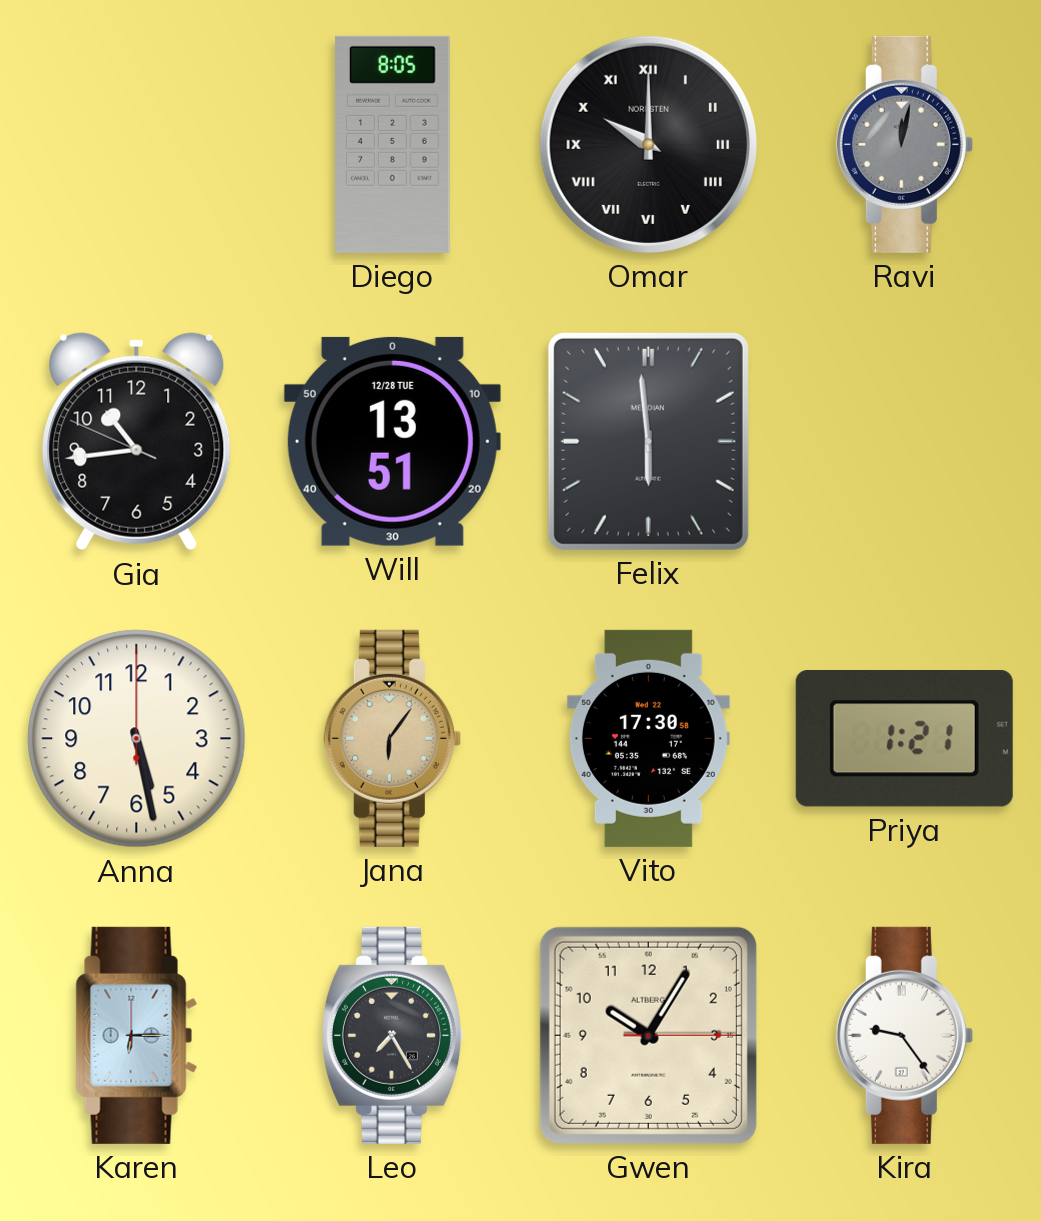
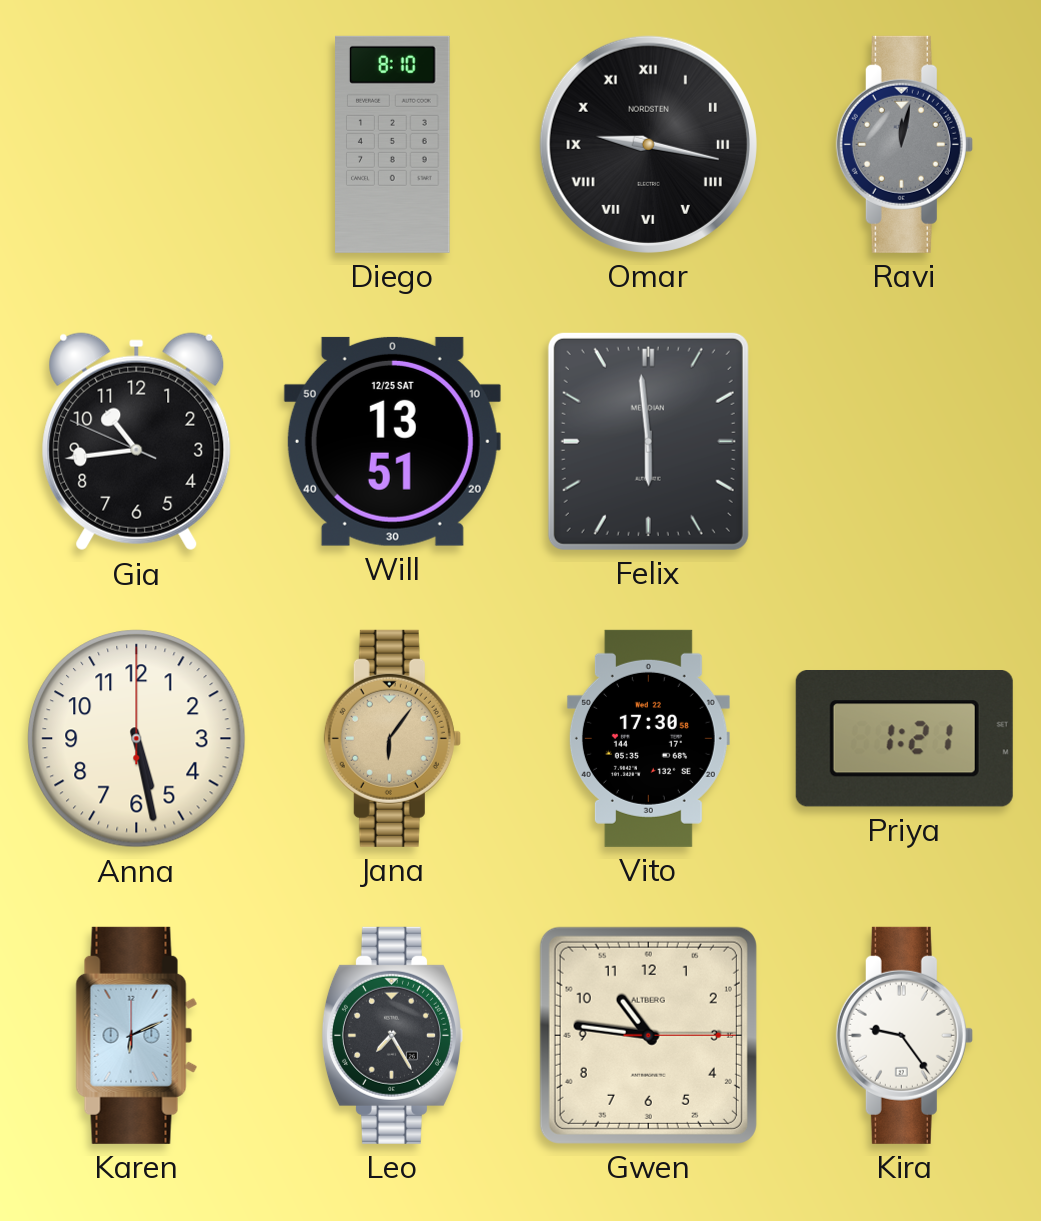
Diego: 8:05 -> 8:10 (393, 144)
Omar: 10:00 -> 9:17 (648, 144)
Will date: 12/28 TUE -> 12/25 SAT (392, 441)
Karen: 6:15 -> 6:11 (137, 1035)
Gwen: 10:05 -> 10:46 (648, 1035)
